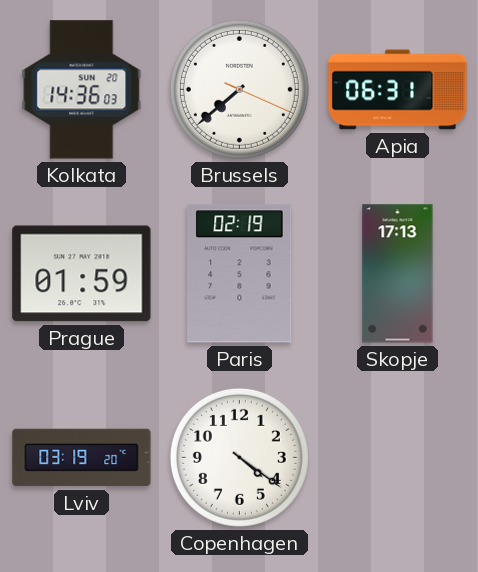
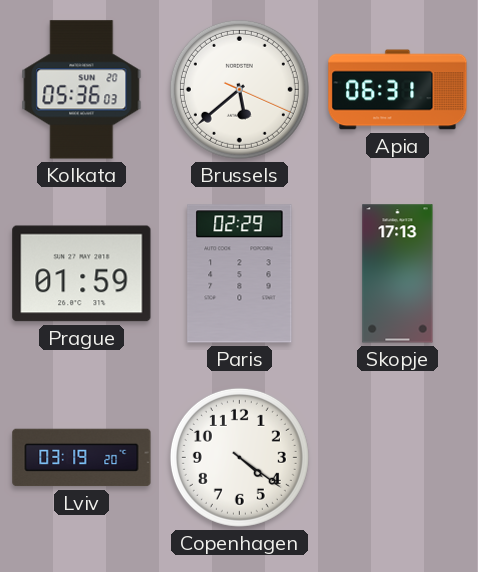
Kolkata: 14:36 -> 05:36 (82, 90)
Brussels: 7:38 -> 5:38 (239, 89)
Paris: 02:19 -> 02:29 (240, 274)
